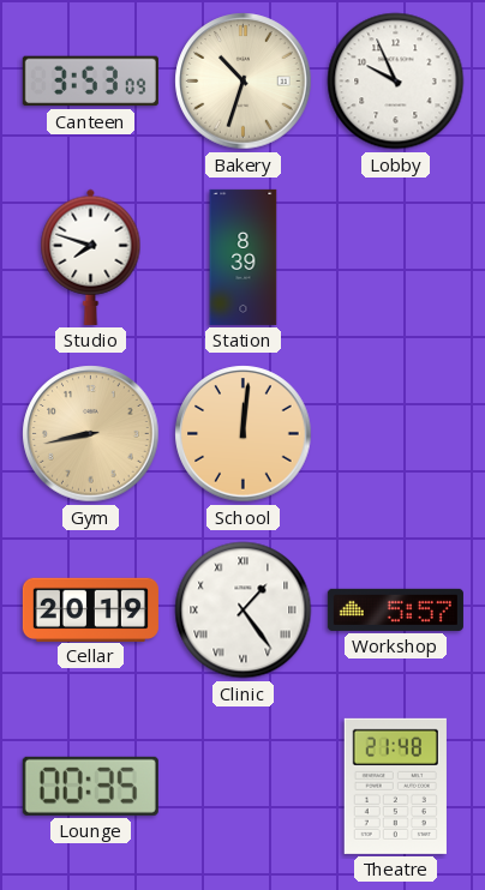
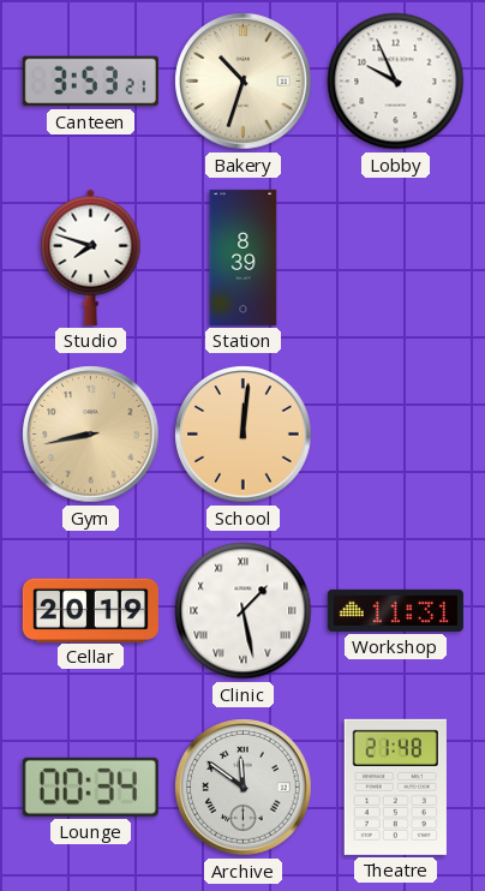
Canteen: 3:53:09 -> 3:53:21 (90, 82)
Clinic: 1:24 -> 1:28 (244, 611)
Workshop: 5:57 -> 11:31 (395, 610)
Lounge: 00:35 -> 00:34 (90, 787)
Archive: none -> 11:51 (244, 788)
